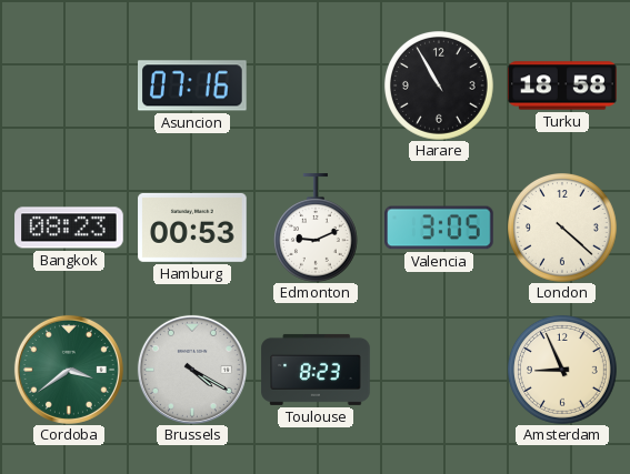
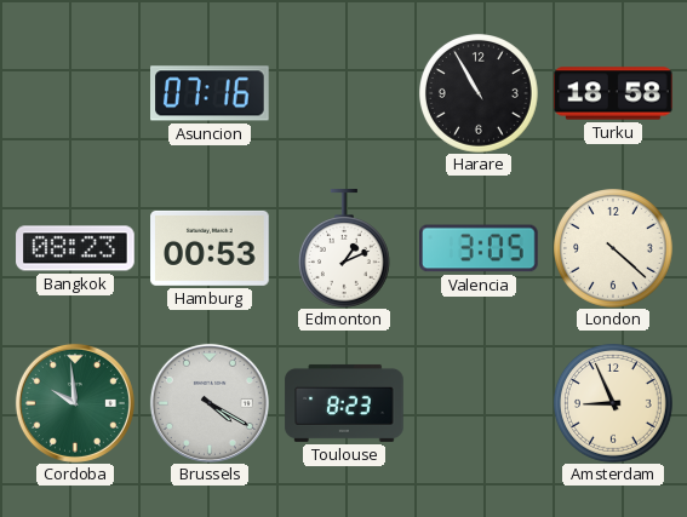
Edmonton: 9:11 -> 1:11 (344, 248)
Cordoba: 3:39 -> 9:59 (75, 403)
